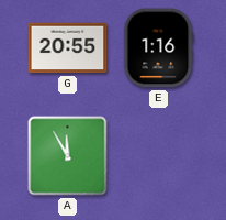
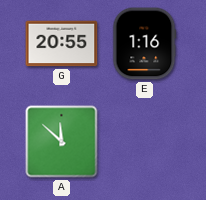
A: 11:55 -> 11:52 (62, 142)
